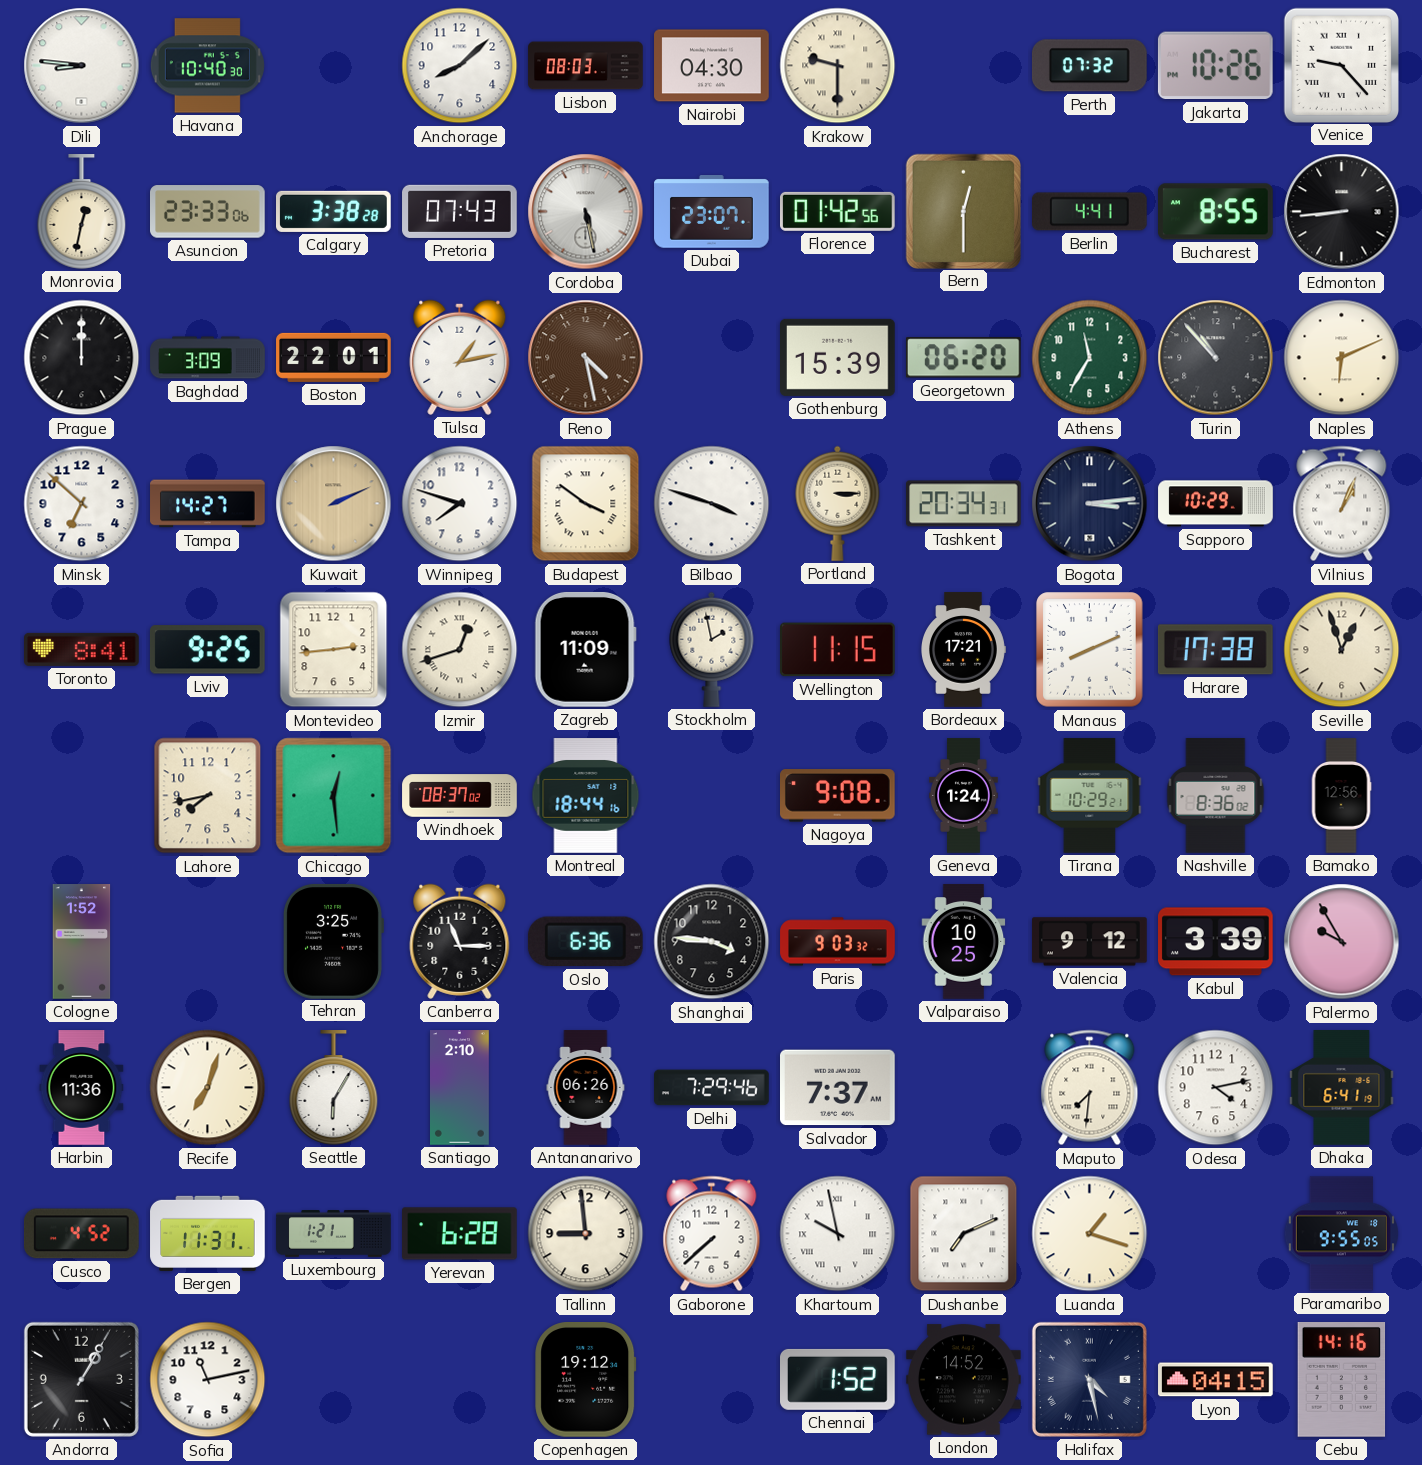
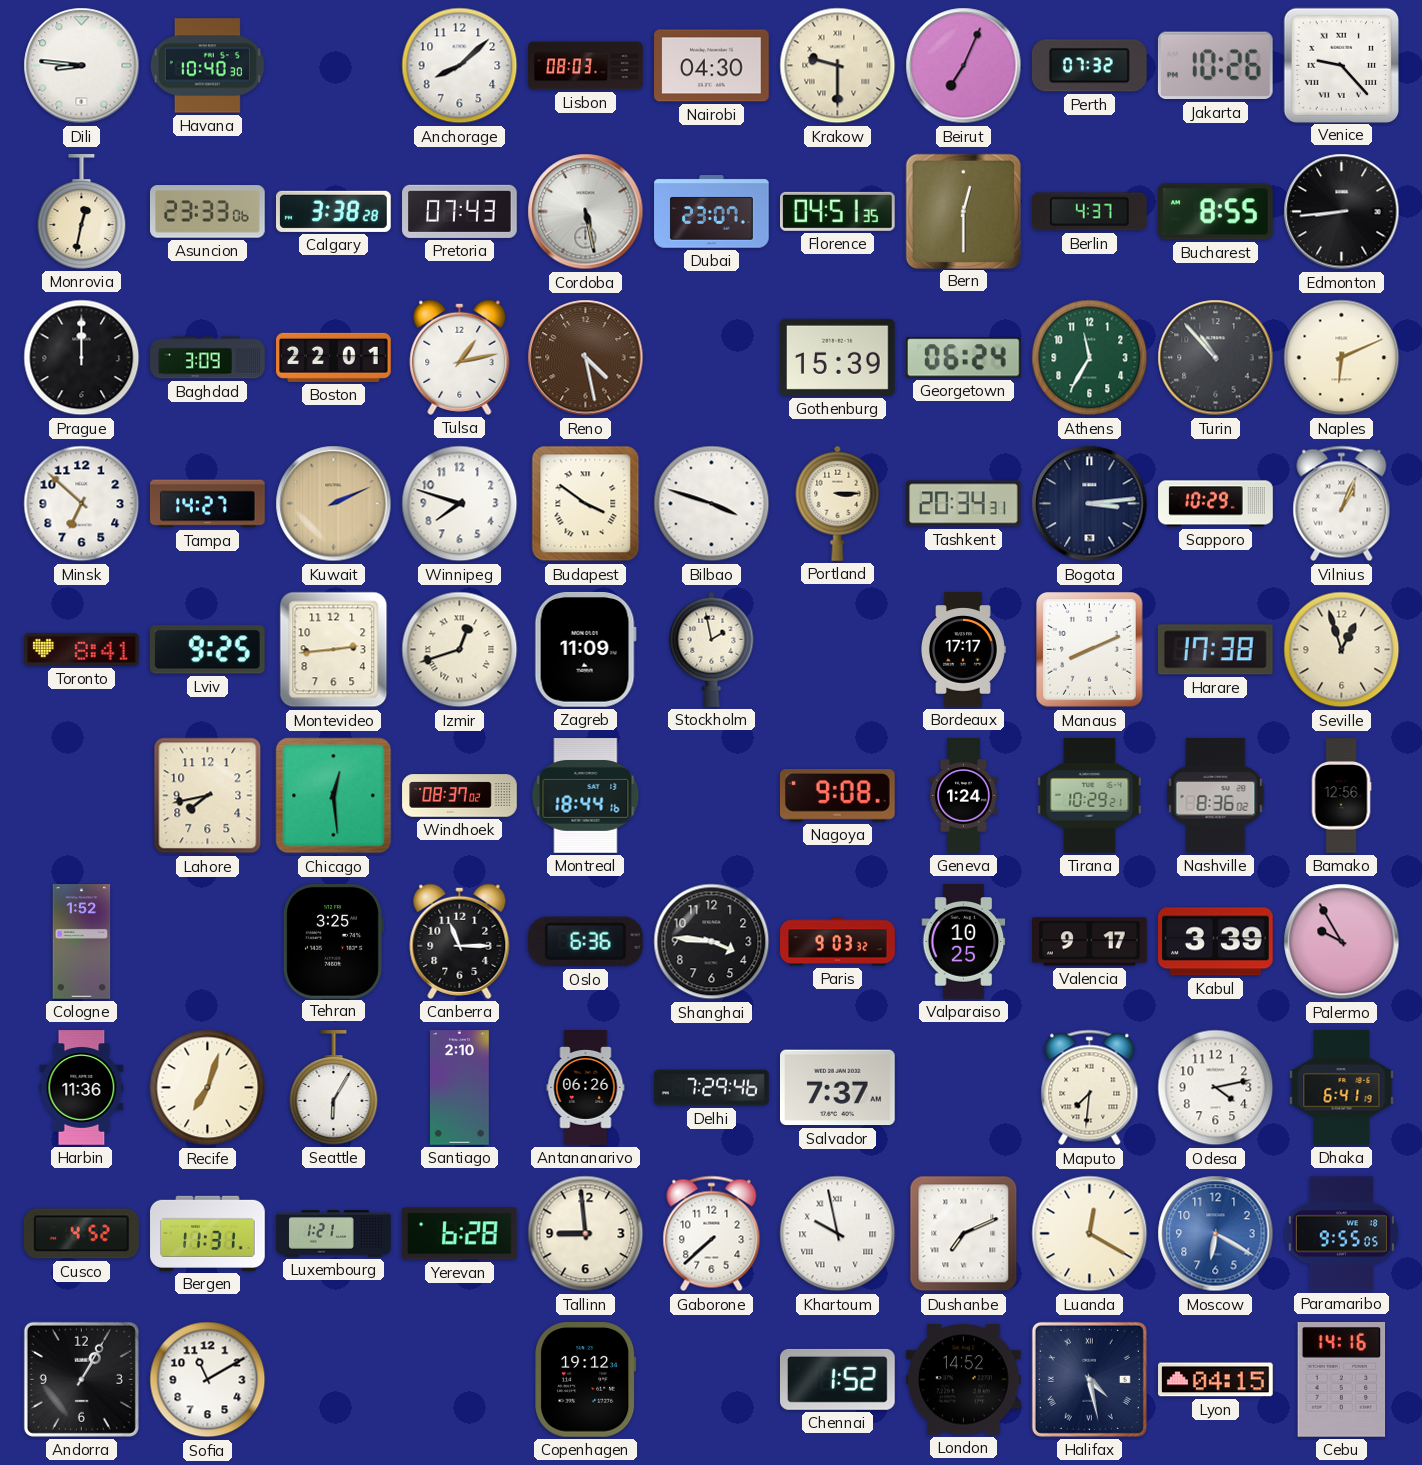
Beirut: none -> 7:04 (964, 66)
Florence: 01:42 -> 04:51 (838, 211)
Berlin: 4:41 -> 4:37 (1090, 212)
Georgetown: 06:20 -> 06:24 (963, 358)
Wellington: 11:15 -> none (838, 650)
Bordeaux: 17:21 -> 17:17 (964, 650)
Valencia: 9:12 -> 9:17 (1090, 942)
Luanda: 1:18 -> 12:20 (1090, 1234)
Moscow: none -> 6:20 (1216, 1234)
Sofia: 11:13 -> 11:10 (208, 1380)
